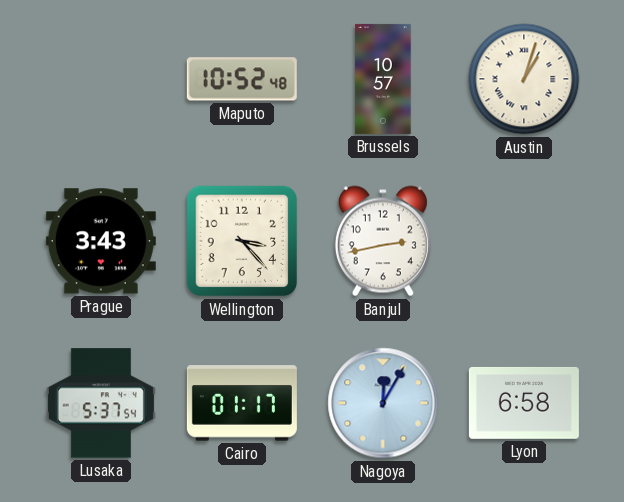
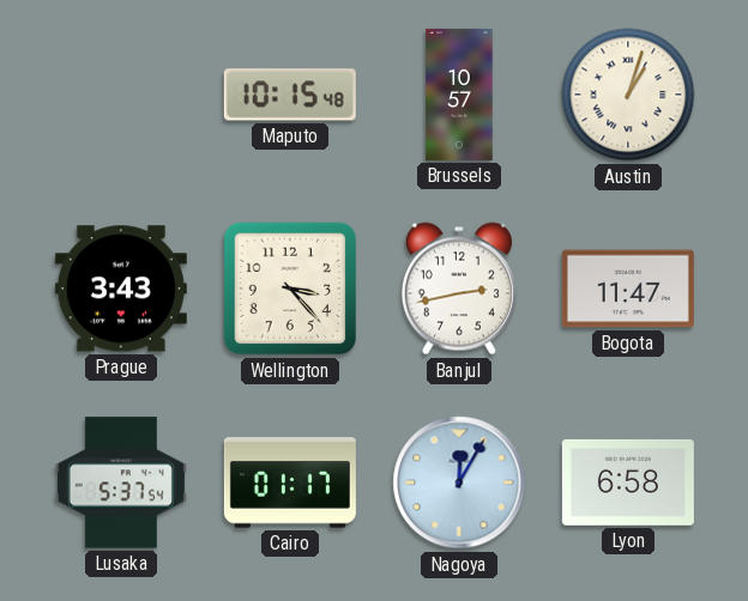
Maputo: 10:52 -> 10:15 (290, 95)
Bogota: none -> 11:47 (628, 289)
